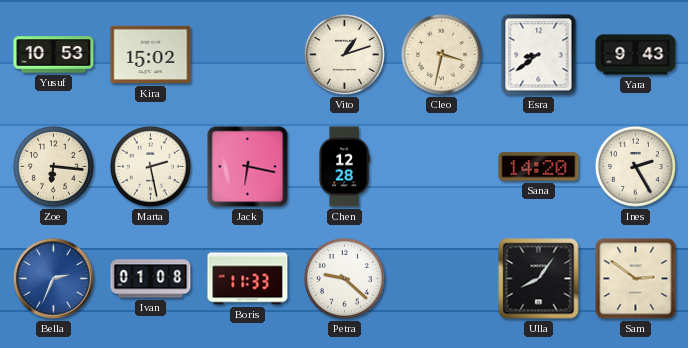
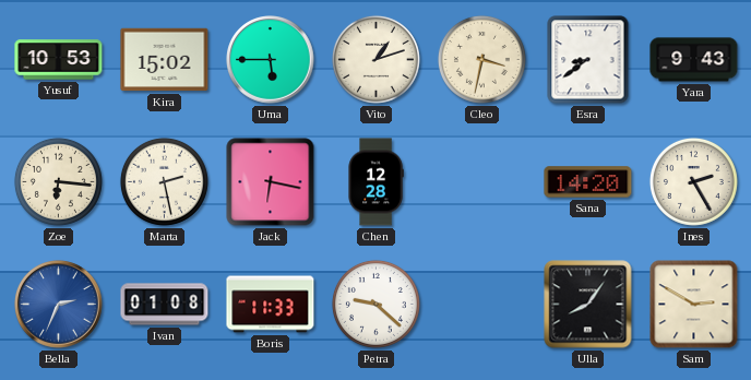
Uma: none -> 5:45 (271, 60)
Sam: 2:51 -> 2:50 (694, 305)
